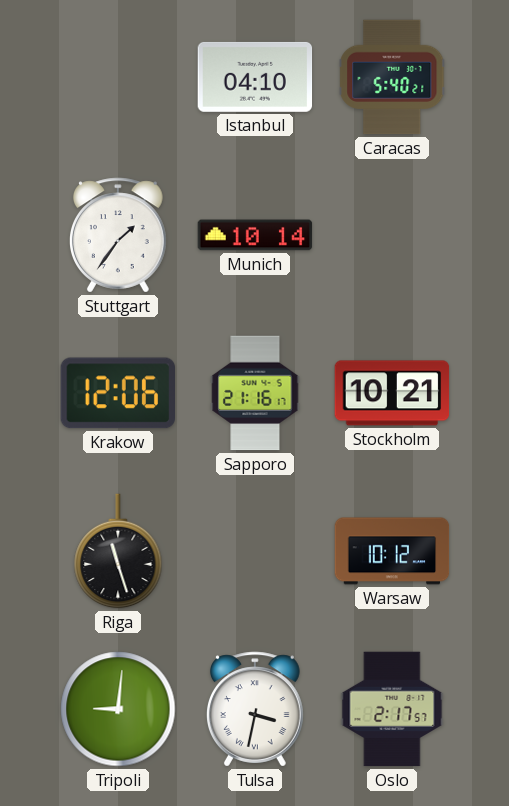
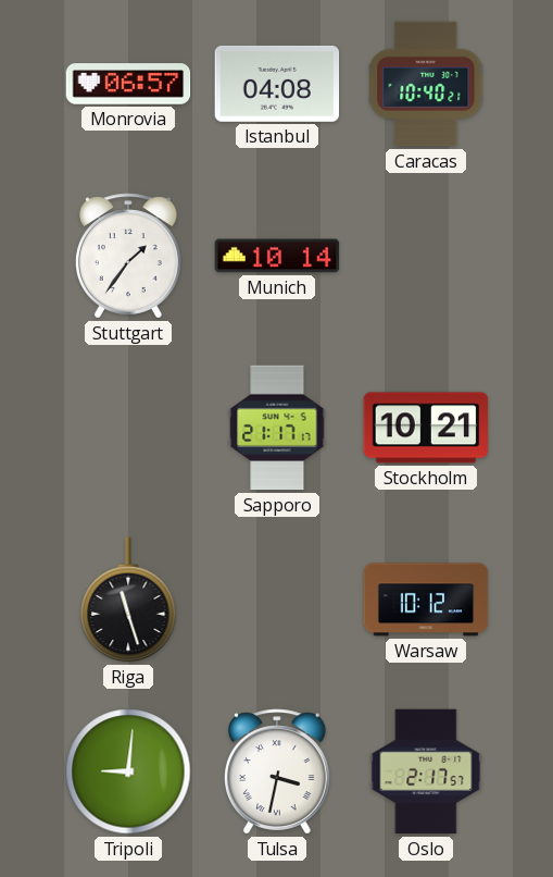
Monrovia: none -> 06:57 (128, 84)
Istanbul: 04:10 -> 04:08 (277, 84)
Caracas: 5:40 -> 10:40 (426, 84)
Krakow: 12:06 -> none (117, 393)
Sapporo: 21:16 -> 21:17 (277, 428)
